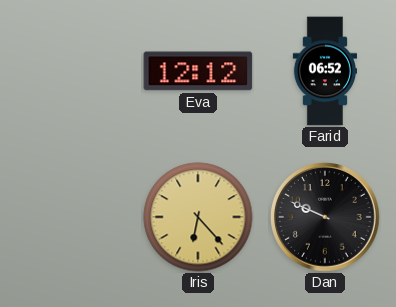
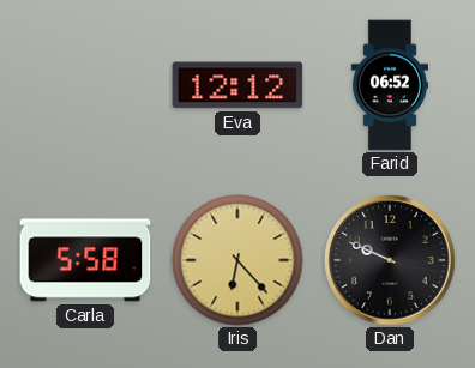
Carla: none -> 5:58 (85, 260)
